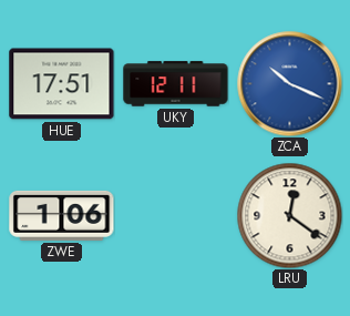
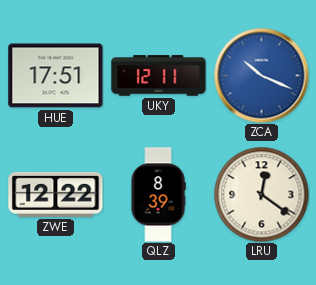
ZWE: 1:06 -> 12:22 (56, 194)
QLZ: none -> 8:39 (158, 195)
